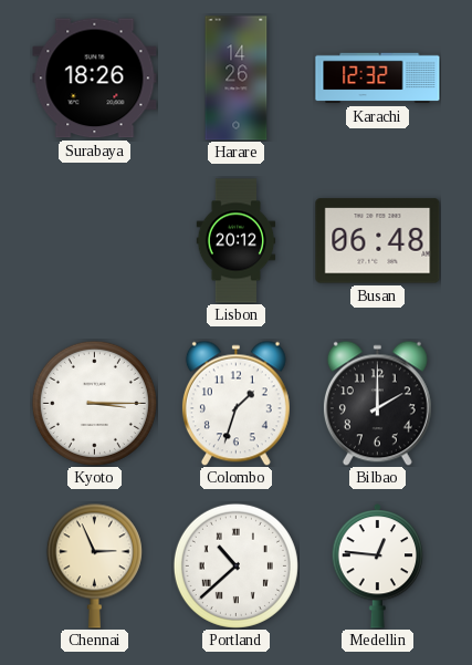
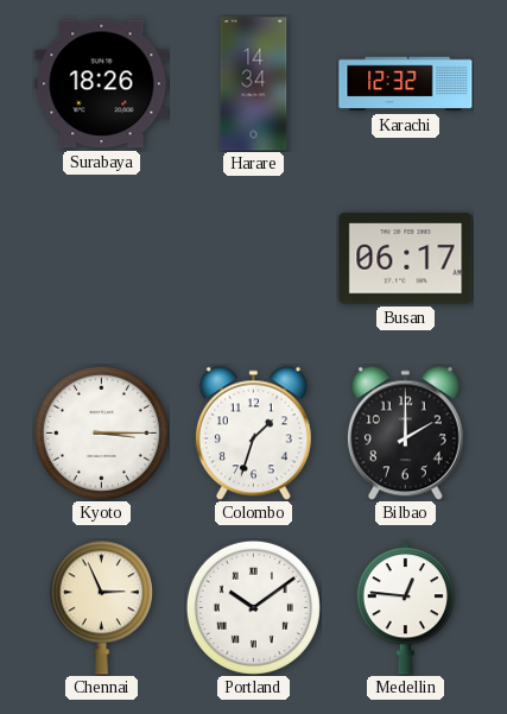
Harare: 14:26 -> 14:34 (254, 84)
Lisbon: 20:12 -> none (237, 241)
Busan: 06:48 -> 06:17 (406, 259)
Portland: 10:38 -> 10:09 (253, 607)
